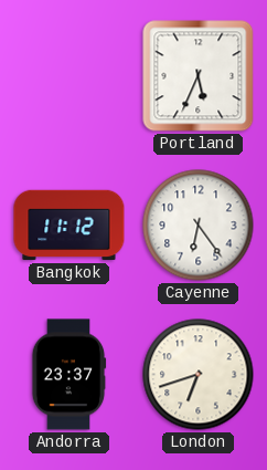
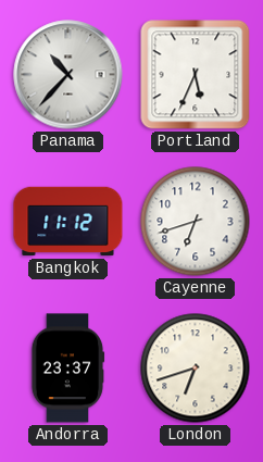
Panama: none -> 10:37 (68, 75)
Cayenne: 6:24 -> 6:42 (196, 222)
